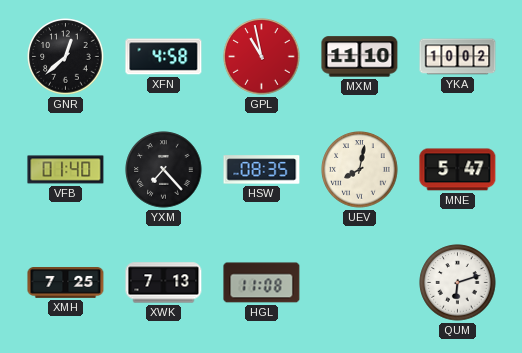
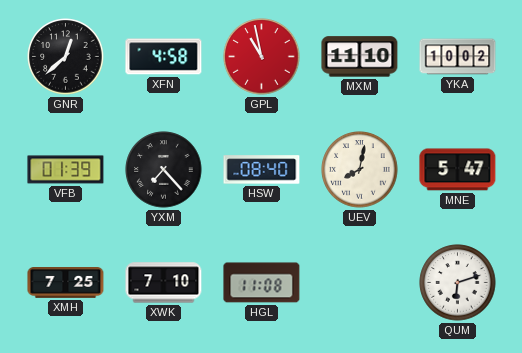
VFB: 01:40 -> 01:39 (66, 170)
HSW: 08:35 -> 08:40 (262, 170)
XWK: 7:13 -> 7:10 (164, 283)
